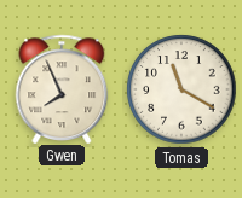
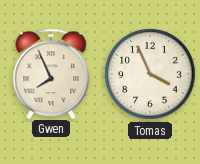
Tomas: 11:20 -> 3:56 (150, 74)
